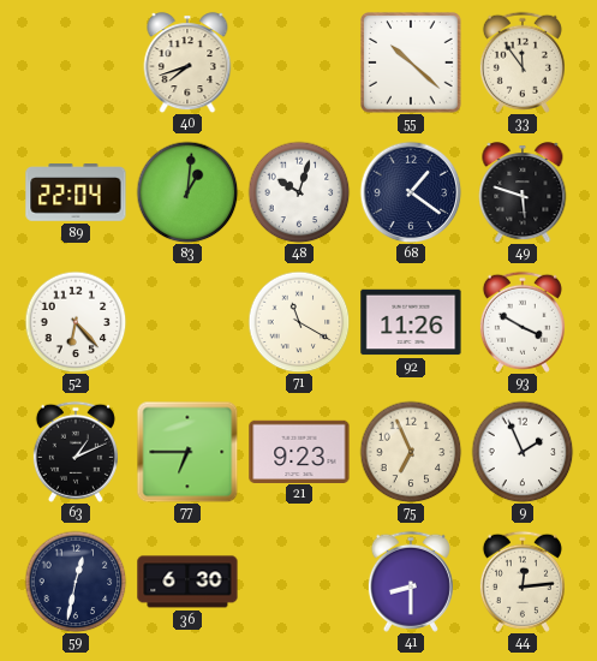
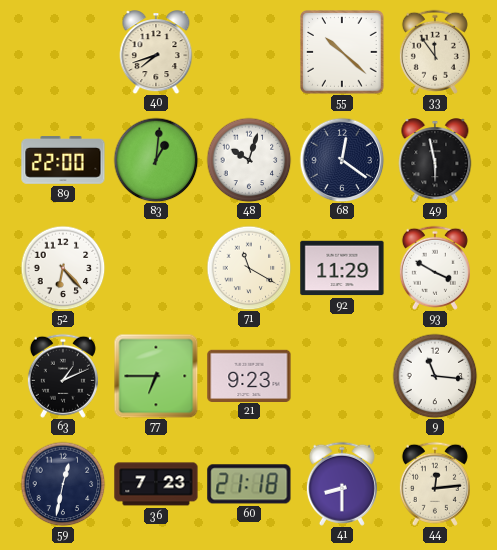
89: 22:04 -> 22:00 (63, 160)
68: 1:21 -> 12:21 (342, 160)
49: 5:48 -> 5:58 (435, 160)
92: 11:26 -> 11:29 (342, 268)
75: 6:56 -> none (411, 452)
9: 1:56 -> 11:16 (435, 376)
36: 6:30 -> 7:23 (156, 484)
60: none -> 21:18 (249, 484)
